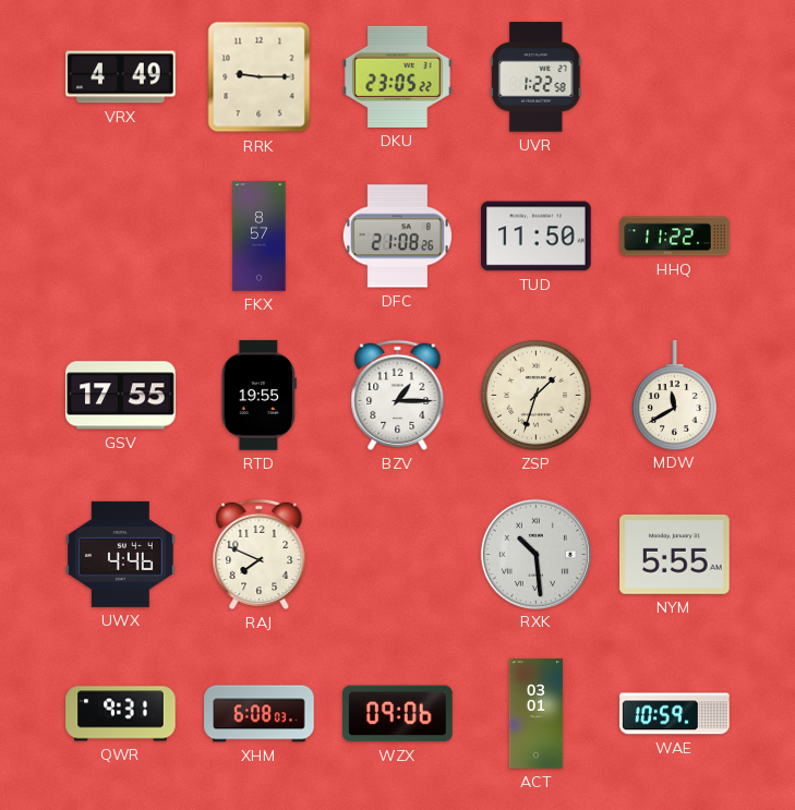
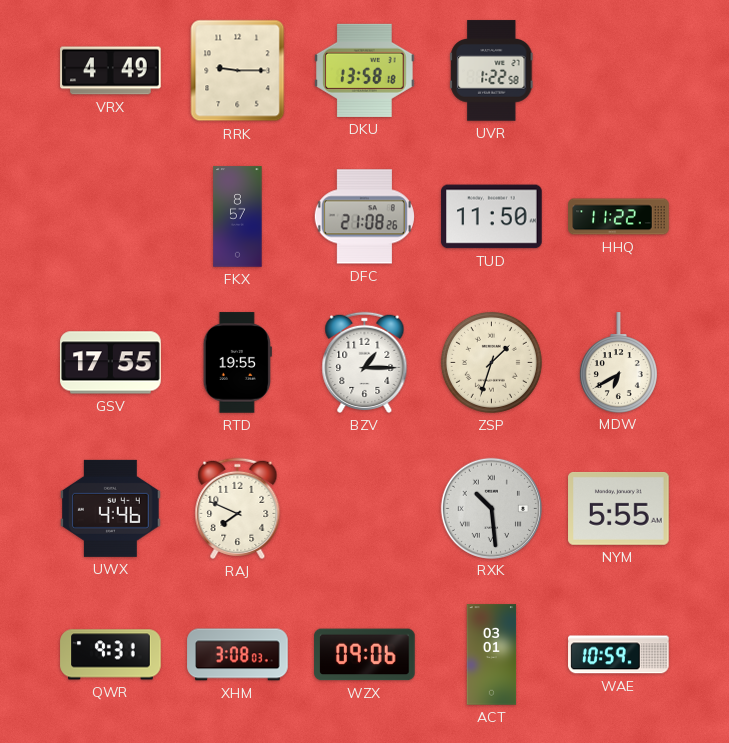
DKU: 23:05 -> 13:58 (365, 70)
MDW: 11:40 -> 6:40 (618, 362)
XHM: 6:08 -> 3:08 (238, 655)
